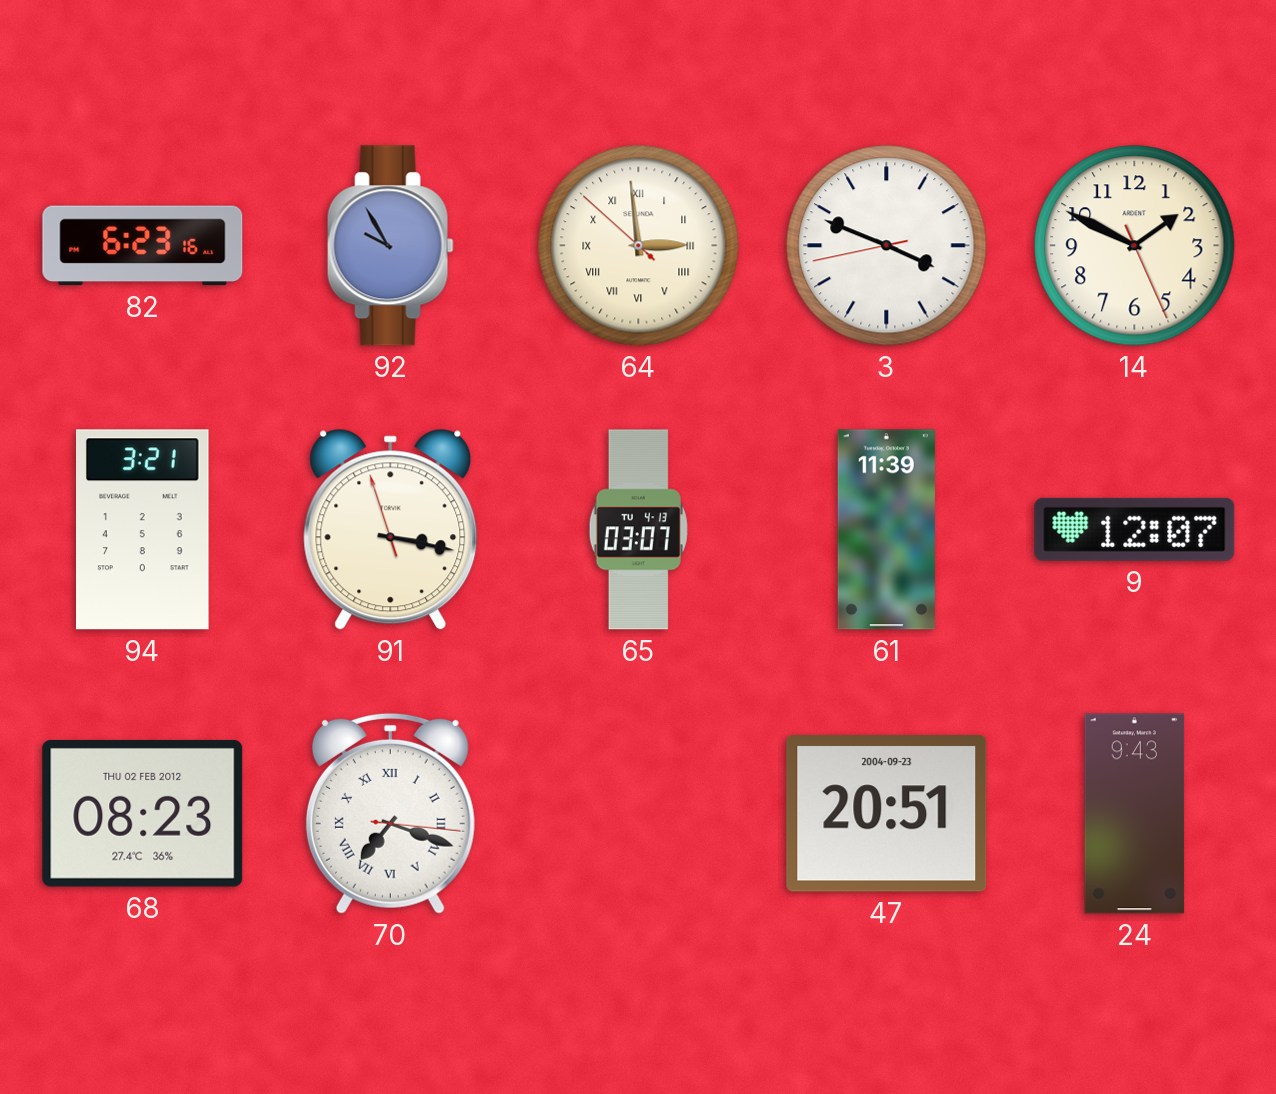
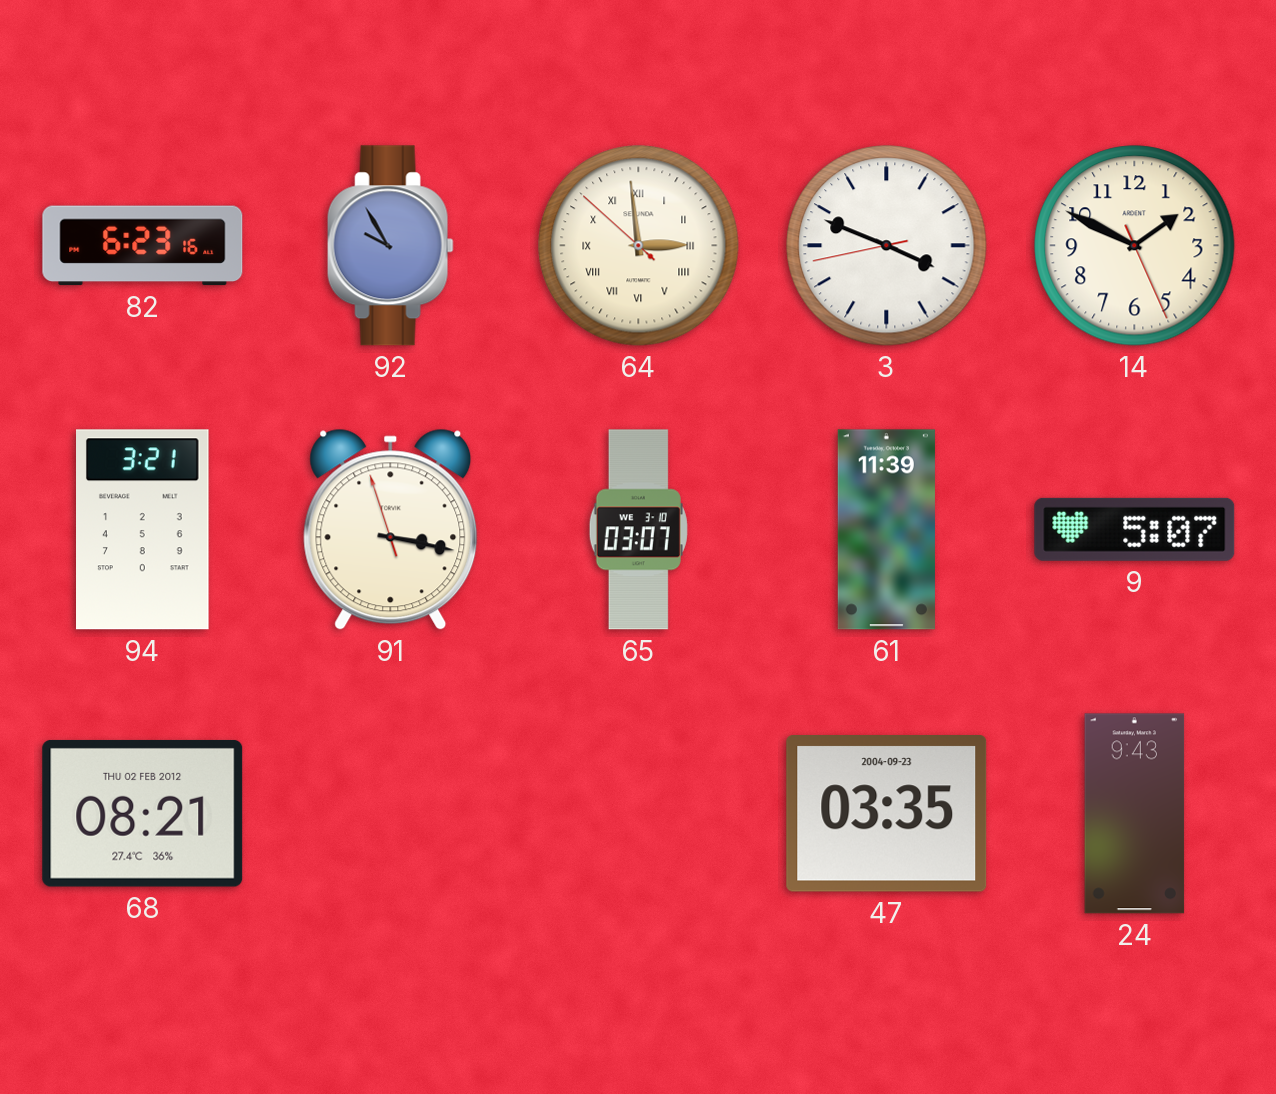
65 date: TU 4-13 -> WE 3-10 (638, 530)
9: 12:07 -> 5:07 (1135, 529)
68: 08:23 -> 08:21 (143, 813)
70: 7:18 -> none (390, 813)
47: 20:51 -> 03:35 (887, 814)
